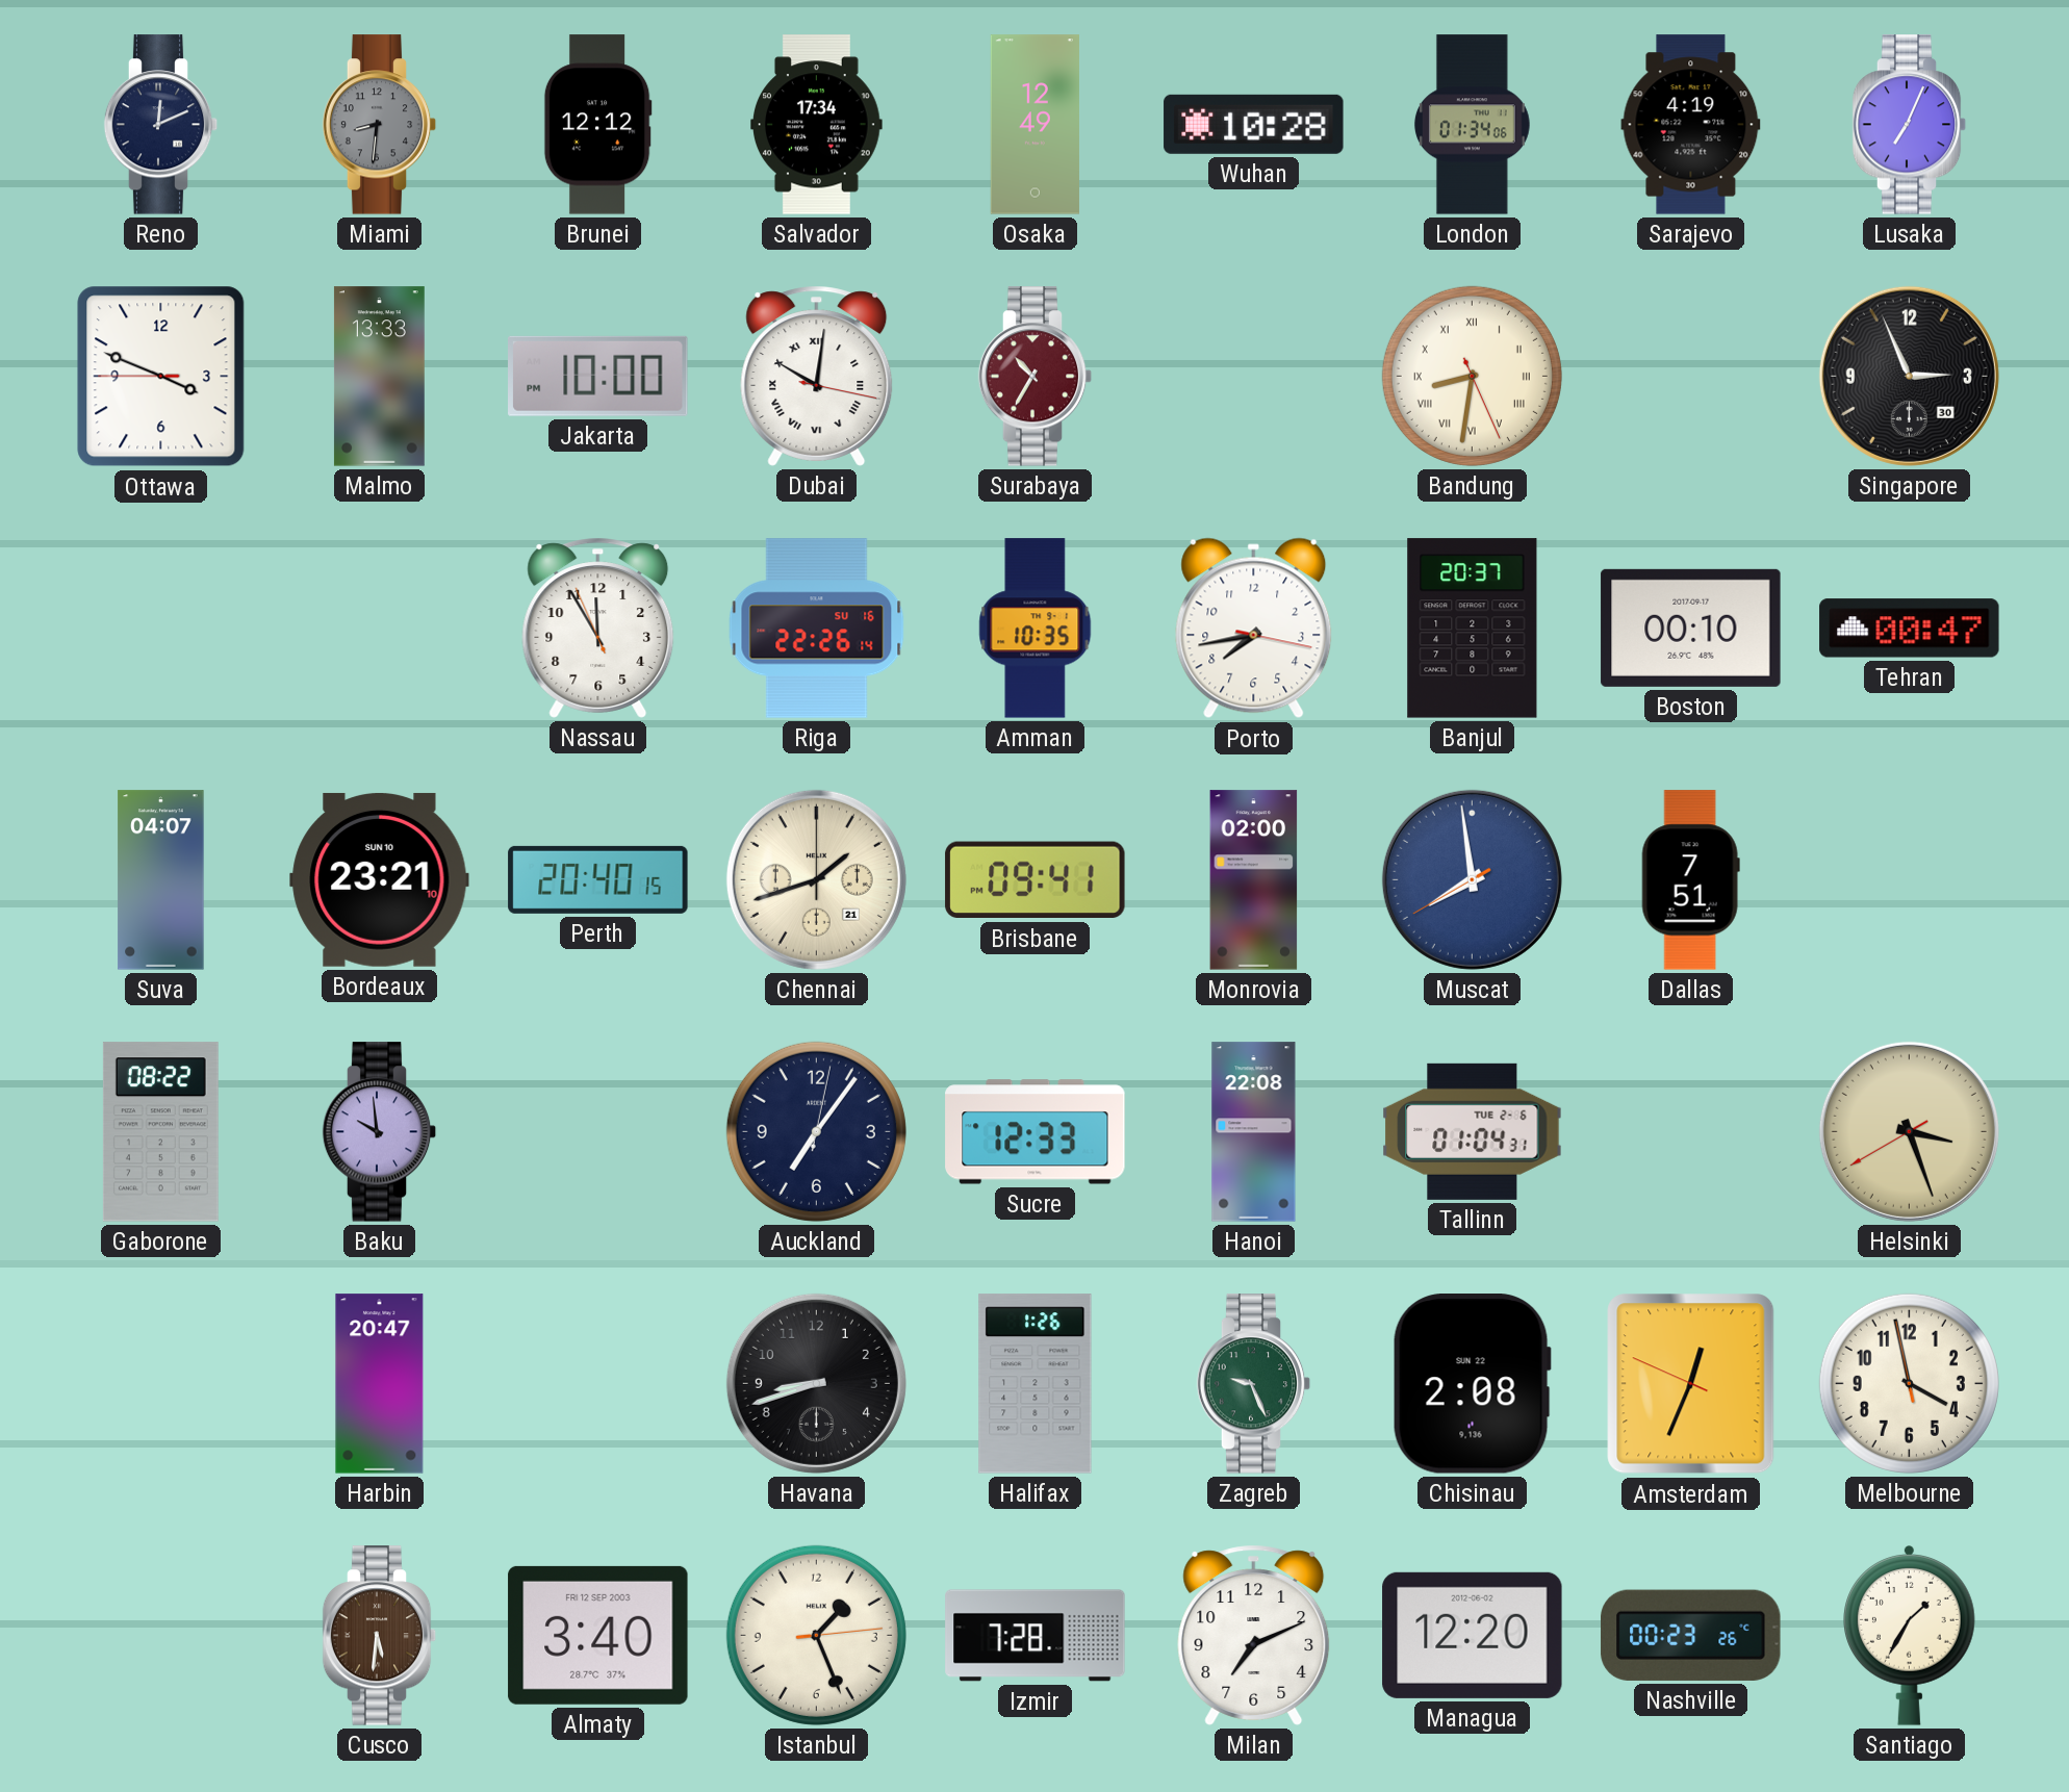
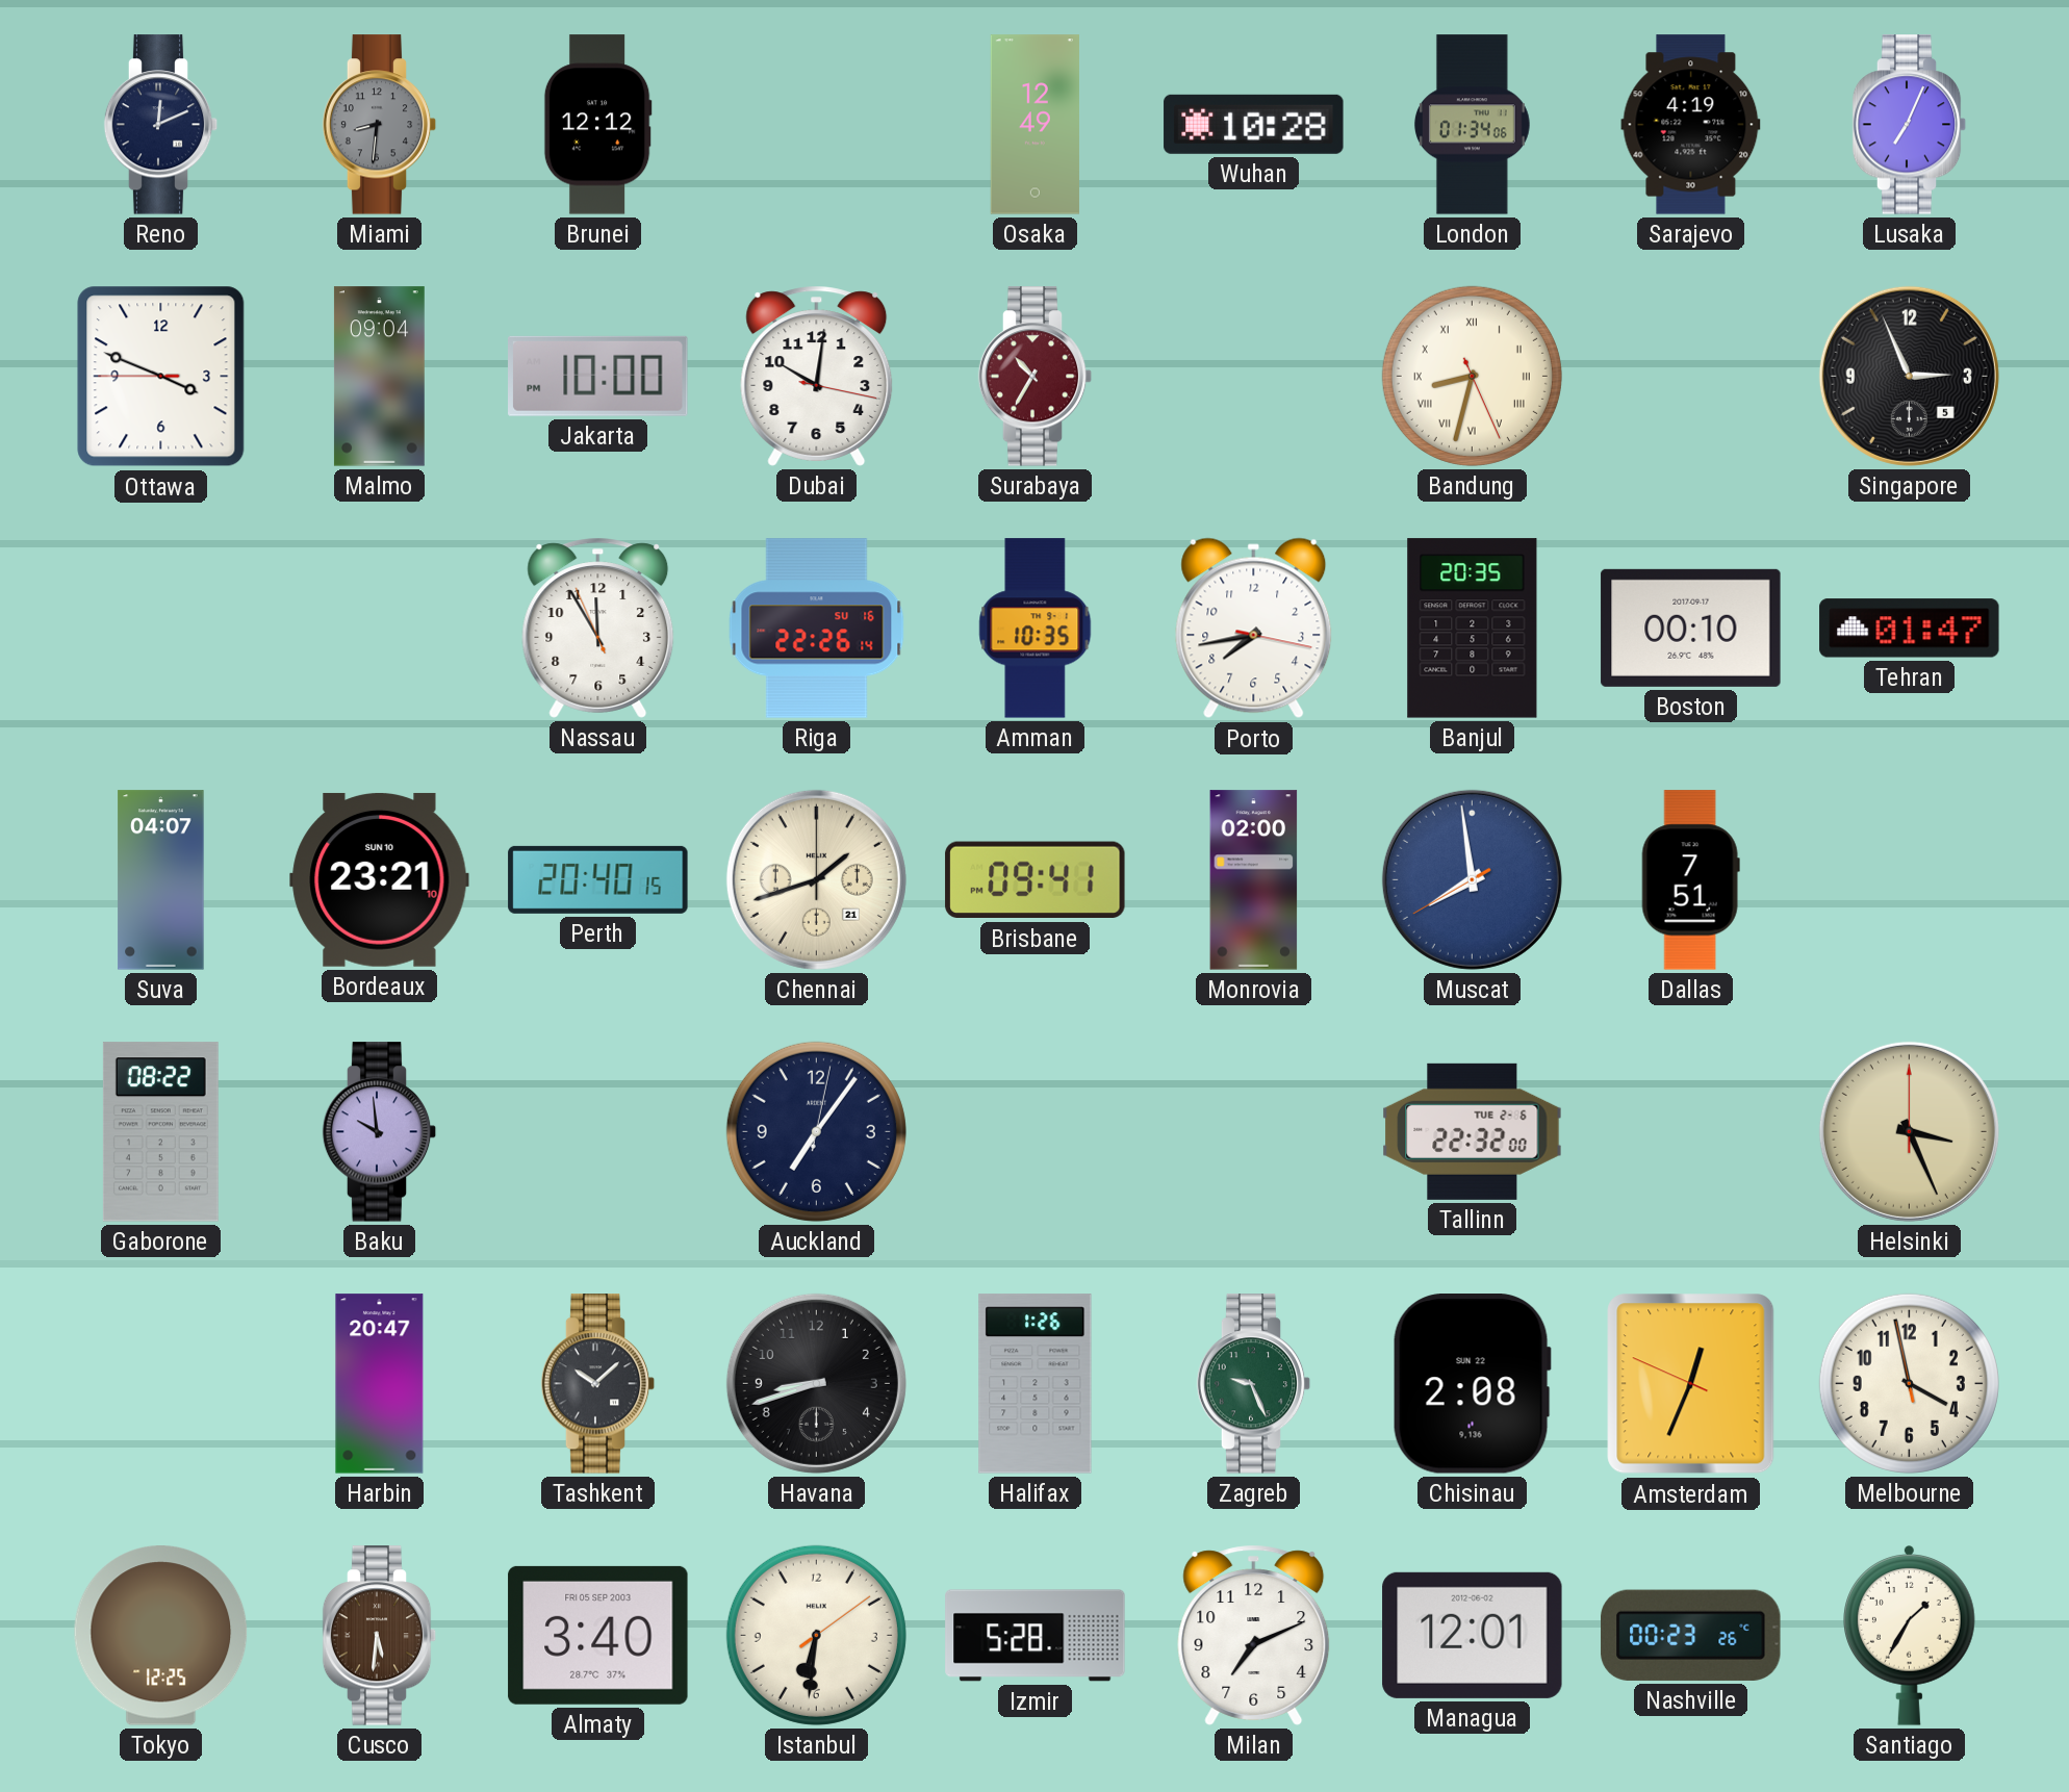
Salvador: 17:34 -> none (817, 125)
Malmo: 13:33 -> 09:04 (379, 377)
Dubai numerals: Roman -> Arabic (817, 376)
Bandung: 8:31 -> 8:32 (1472, 376)
Singapore date: 30 -> 5 (1909, 376)
Banjul: 20:37 -> 20:35 (1473, 629)
Tehran: 00:47 -> 01:47 (1910, 629)
Sucre: 12:33 -> none (1036, 1132)
Hanoi: 22:08 -> none (1254, 1132)
Tallinn: 01:04 -> 22:32 (1473, 1131)
Helsinki: 3:26:40 -> 3:26:00 (1909, 1131)
Tashkent: none -> 10:08 (598, 1384)
Tokyo: none -> 12:25 (161, 1636)
Almaty date: FRI 12 SEP 2003 -> FRI 05 SEP 2003 (598, 1635)
Istanbul: 1:26 -> 6:31 (816, 1635)
Izmir: 7:28 -> 5:28 (1036, 1636)
Managua: 12:20 -> 12:01 (1473, 1635)
